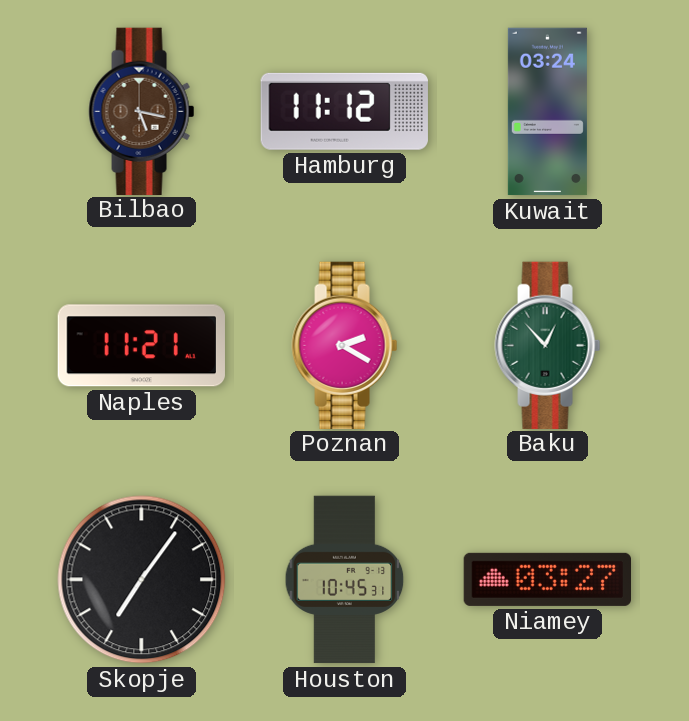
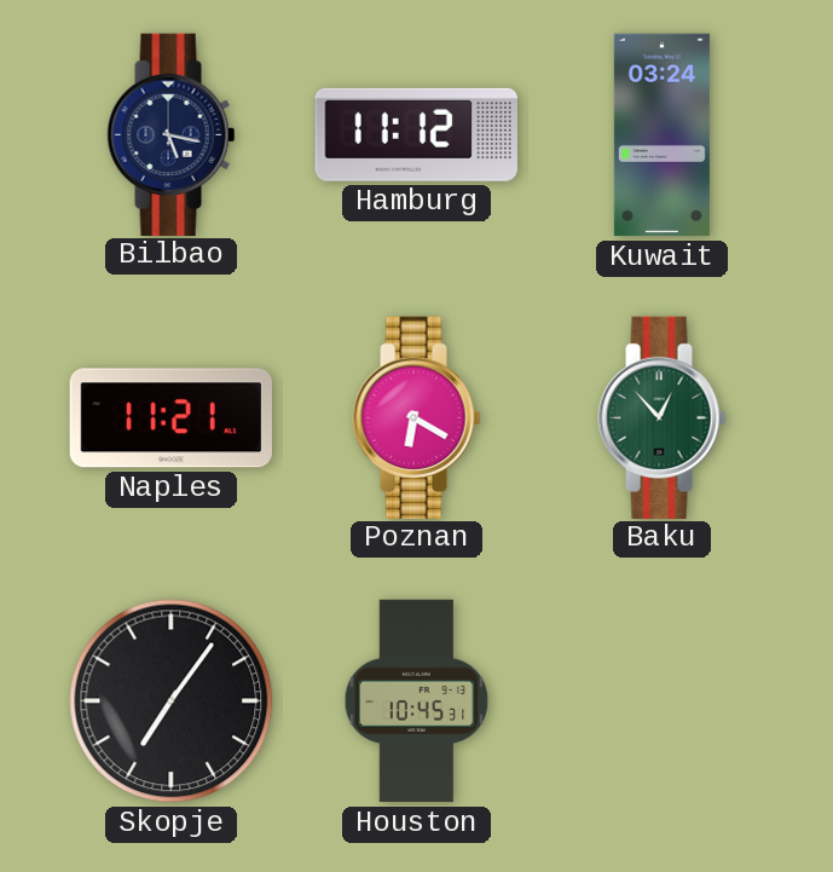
Bilbao dial: brown -> navy (172, 134)
Poznan: 2:20 -> 6:20 (417, 417)
Niamey: 03:27 -> none (547, 579)
